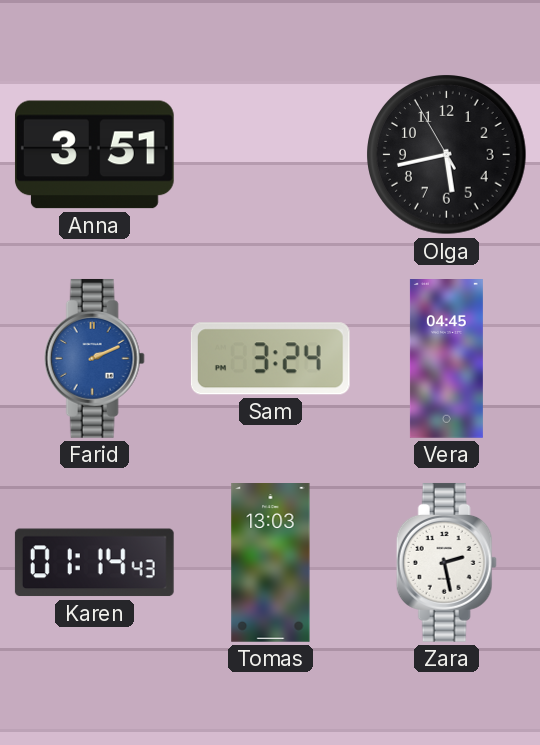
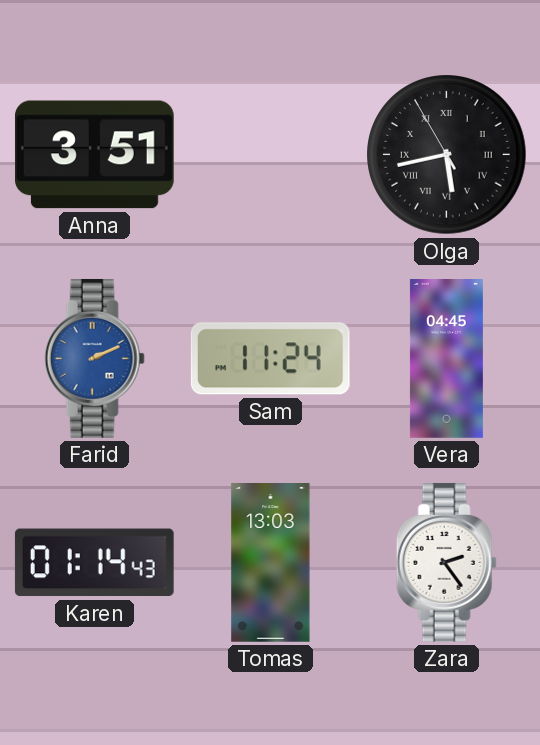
Olga numerals: Arabic -> Roman (447, 155)
Sam: 3:24 -> 11:24 (270, 359)
Zara: 2:28 -> 2:24 (446, 562)
